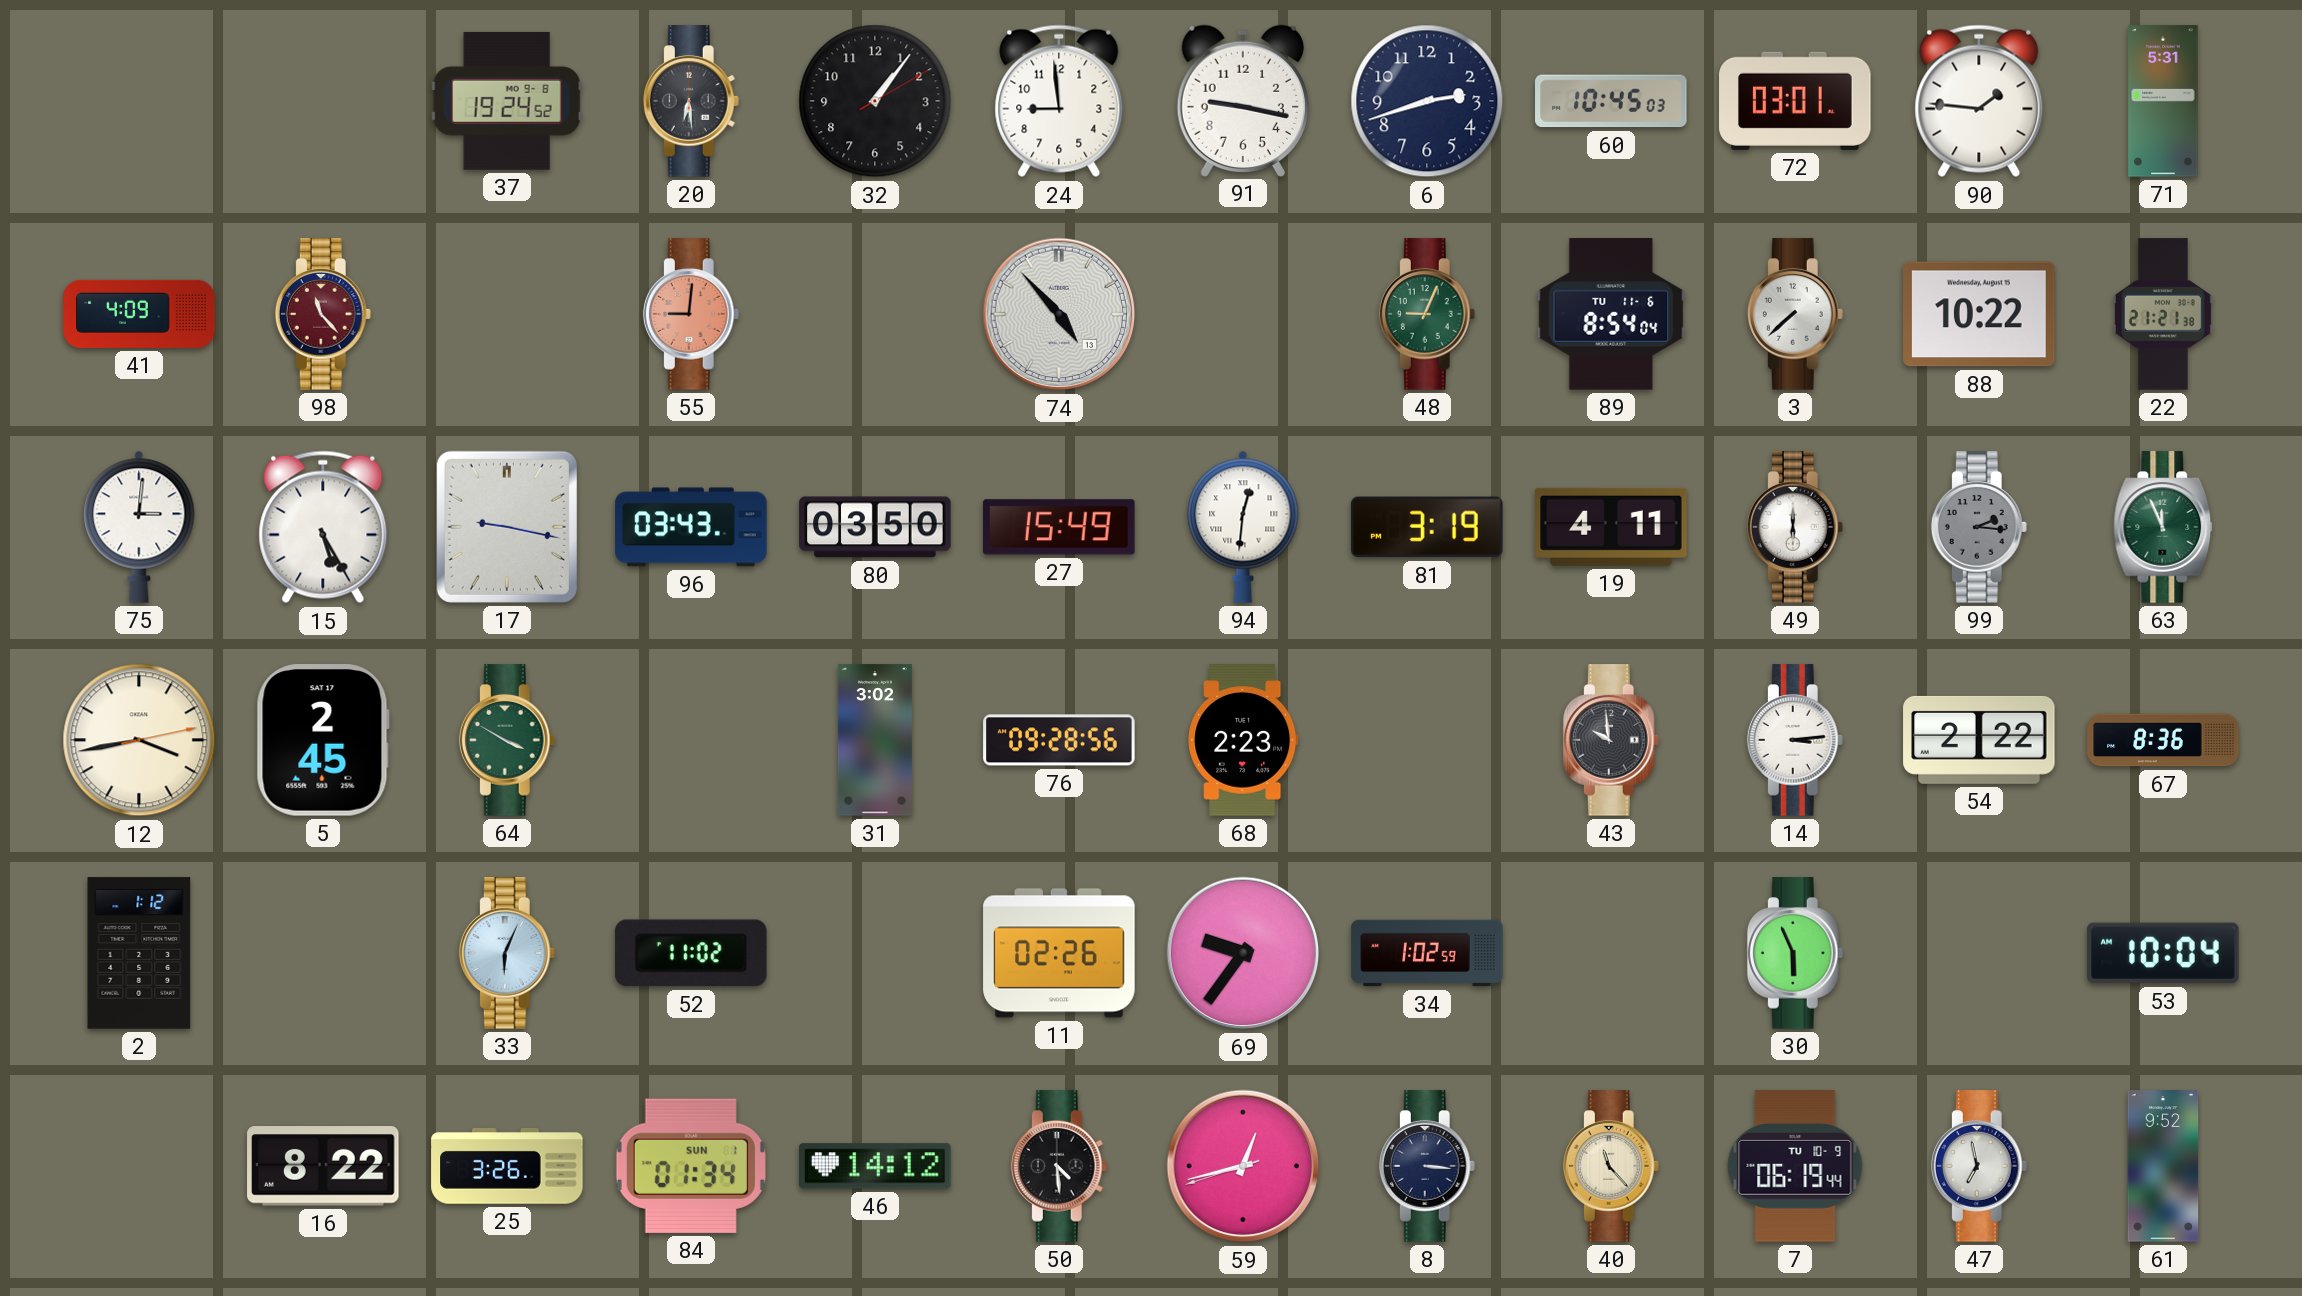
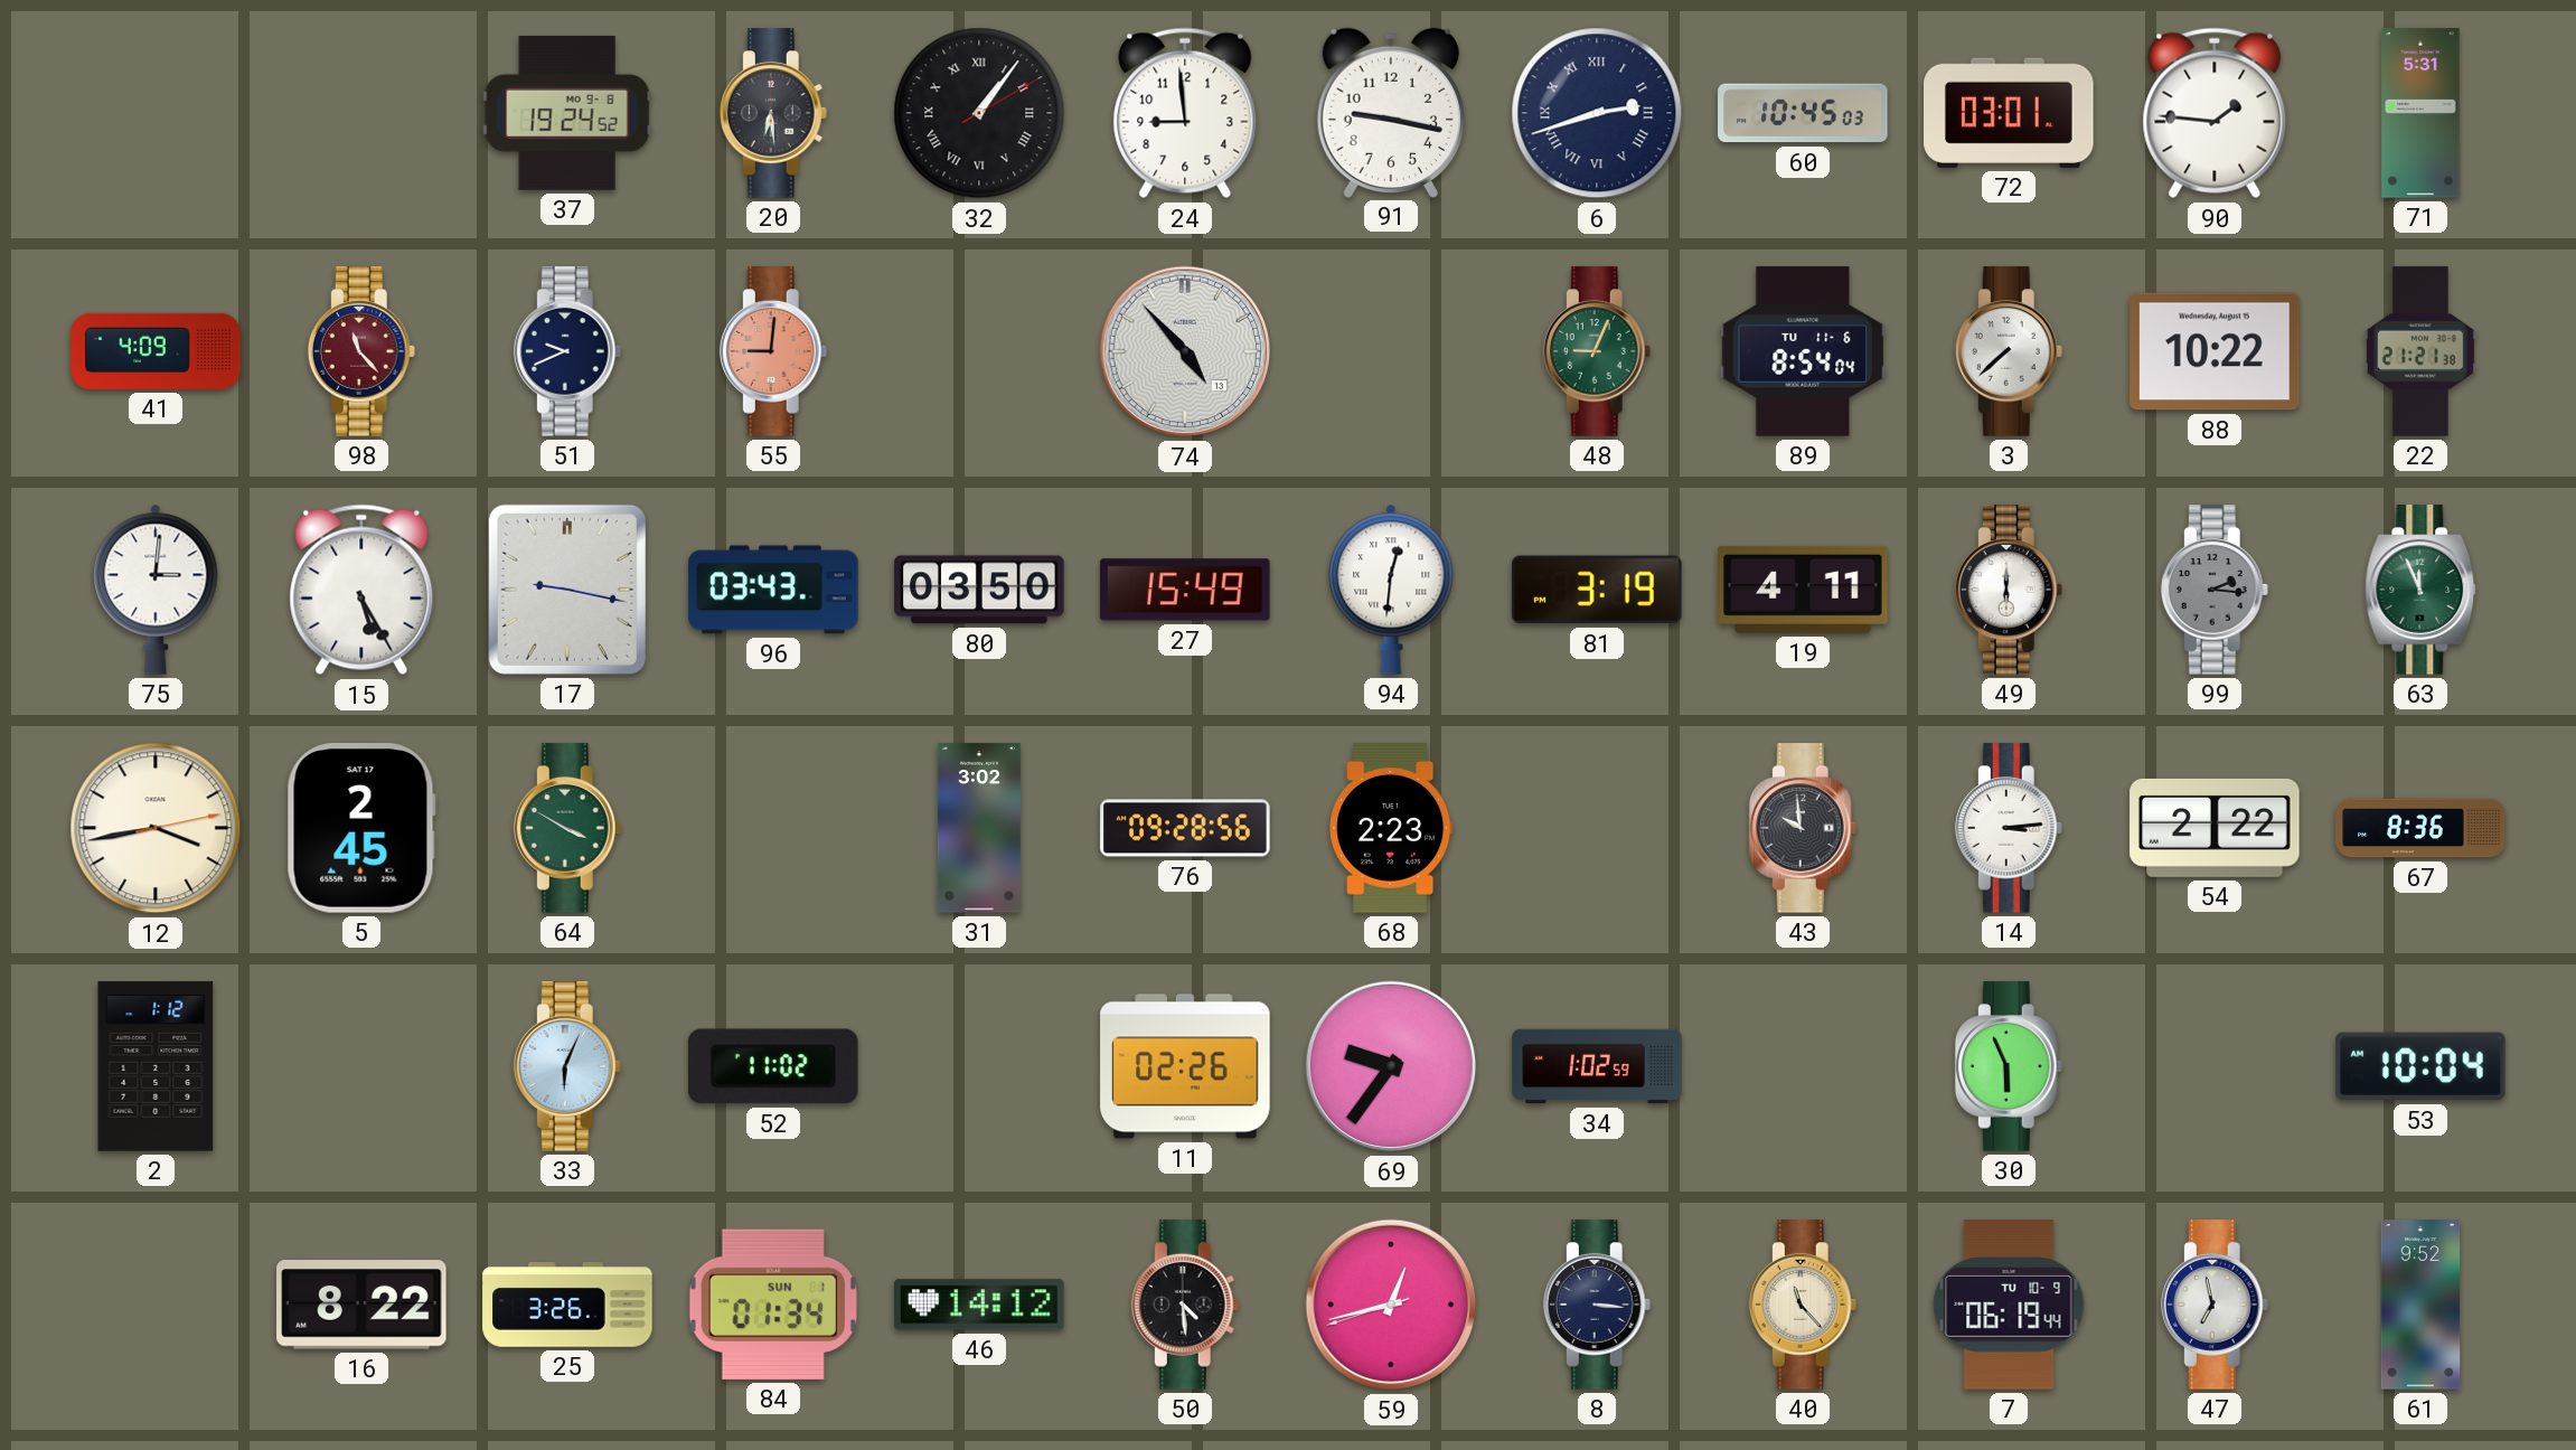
32 numerals: Arabic -> Roman (979, 113)
6 numerals: Arabic -> Roman (1597, 113)
51: none -> 9:41 (567, 351)
